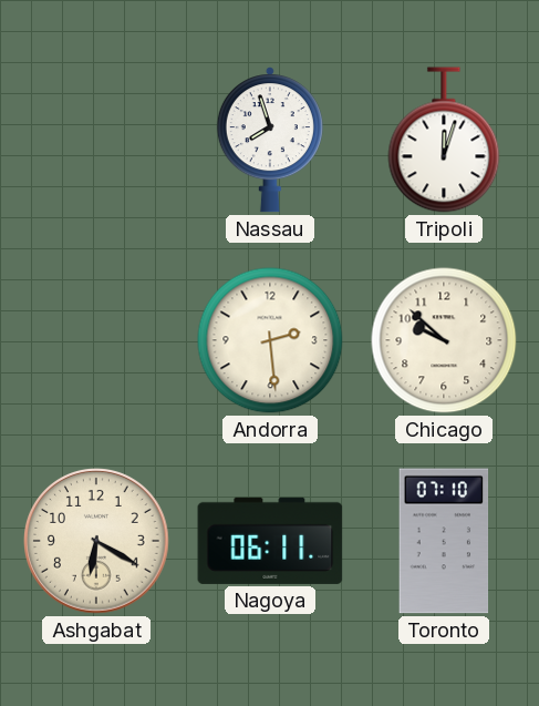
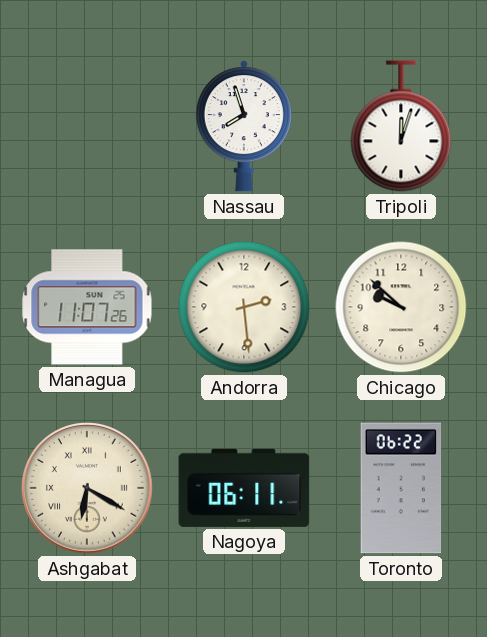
Managua: none -> 11:07 (87, 307)
Ashgabat numerals: Arabic -> Roman (87, 488)
Toronto: 07:10 -> 06:22 (401, 488)
